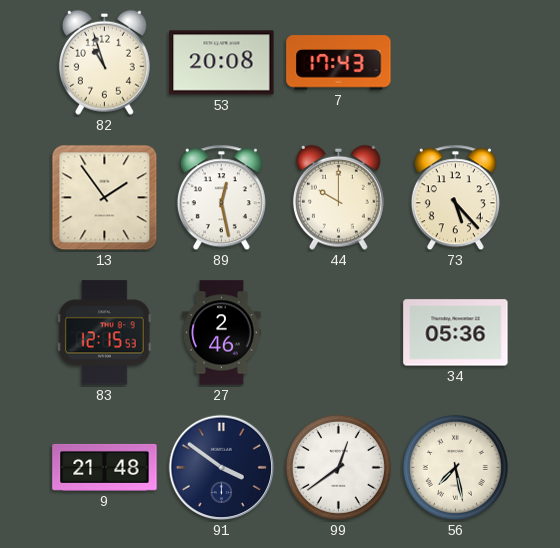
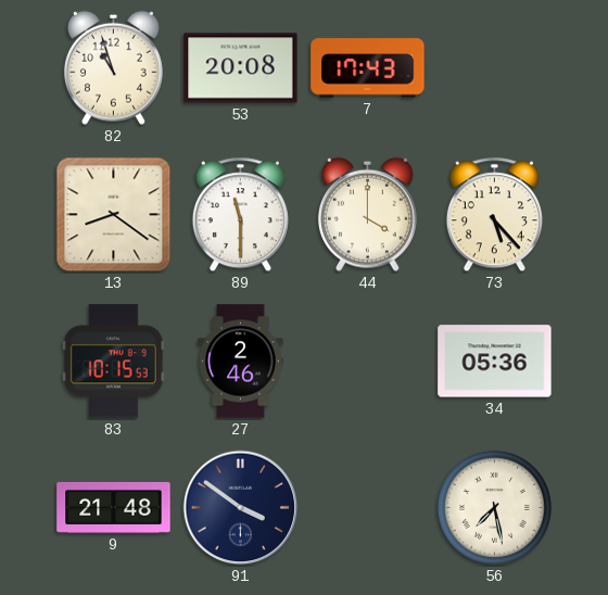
13: 1:54 -> 8:21 (114, 215)
89: 12:28 -> 11:30 (240, 215)
44: 10:00 -> 4:00 (367, 214)
83: 12:15 -> 10:15 (113, 362)
99: 12:39 -> none (338, 467)
